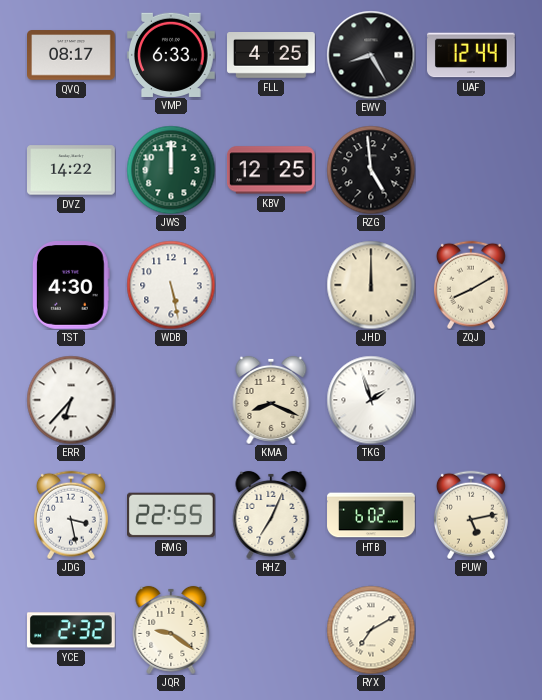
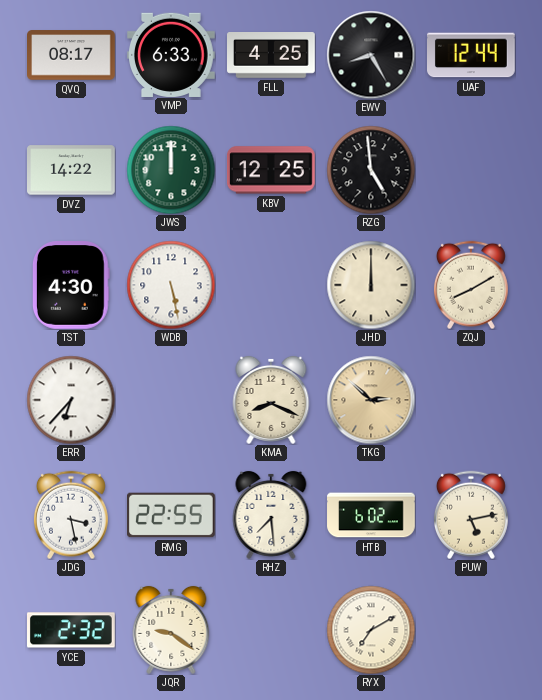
TKG: 1:57 -> 2:52 (371, 400)
TKG dial: white -> champagne (371, 400)
RHZ: 7:04 -> 7:29 (271, 515)
